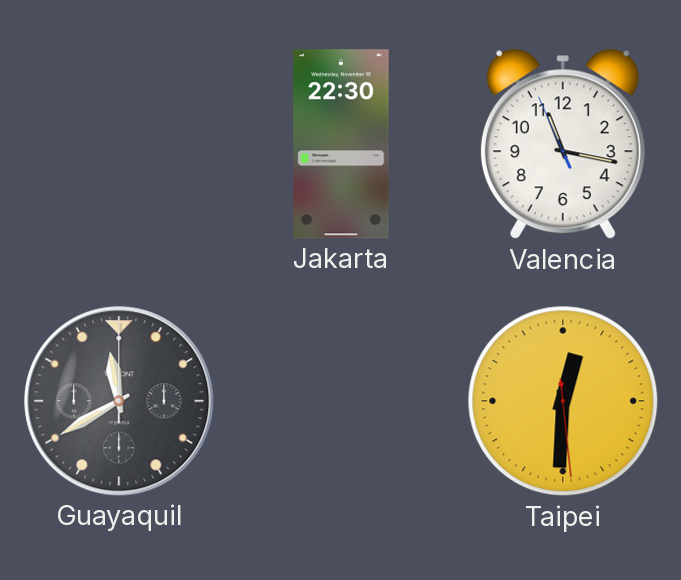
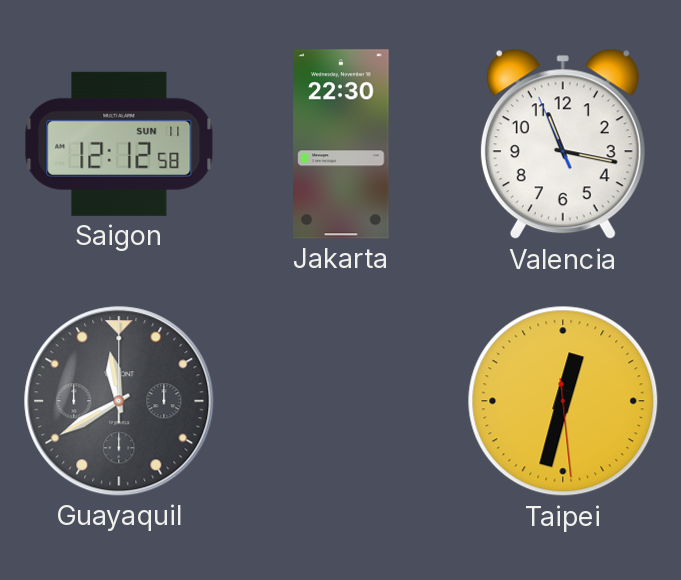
Saigon: none -> 12:12 (119, 144)
Taipei: 12:30 -> 12:32 (563, 401)
